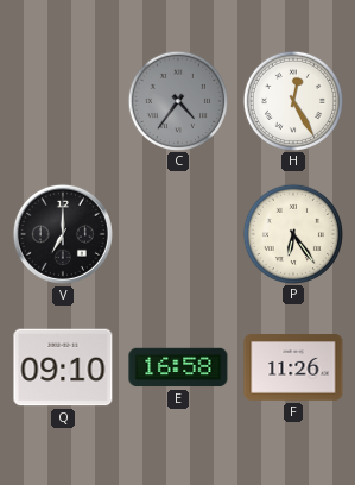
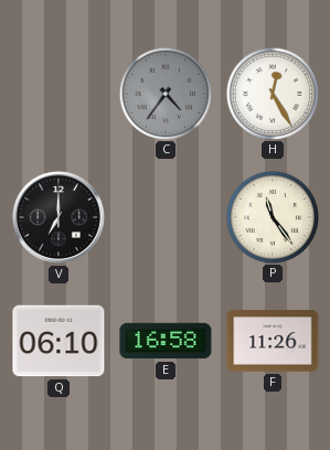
P: 6:24 -> 11:24 (272, 216)
Q: 09:10 -> 06:10 (58, 341)
